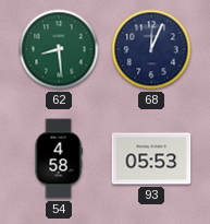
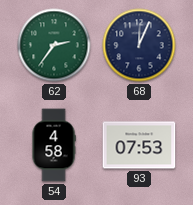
62: 8:29 -> 2:36 (54, 45)
93: 05:53 -> 07:53 (139, 145)
